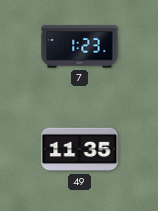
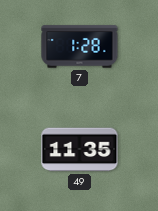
7: 1:23 -> 1:28 (80, 47)
